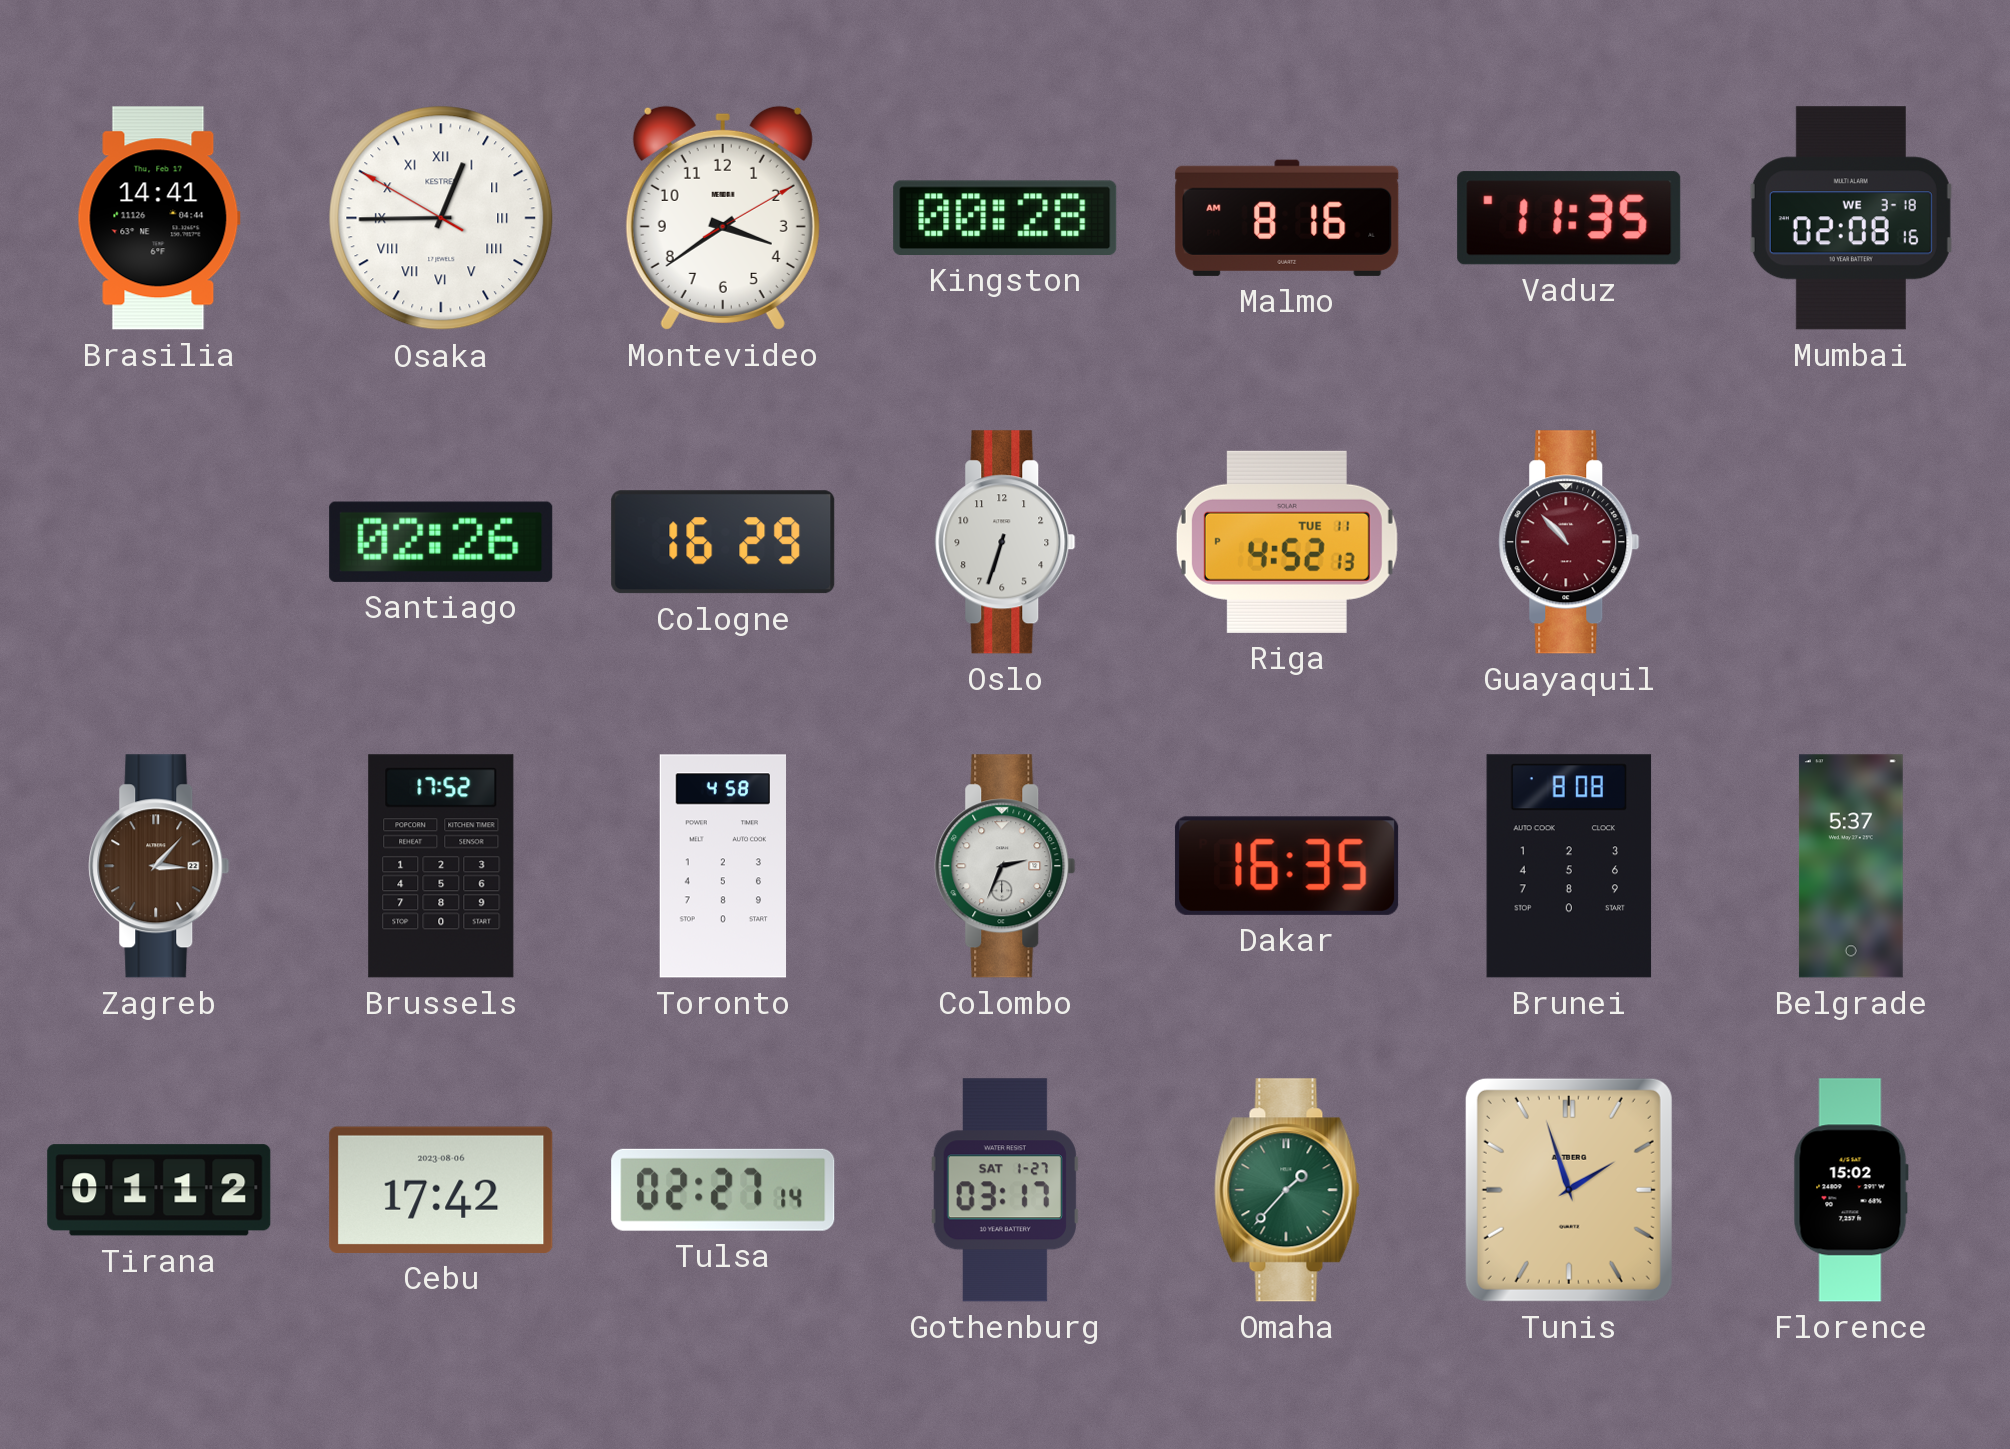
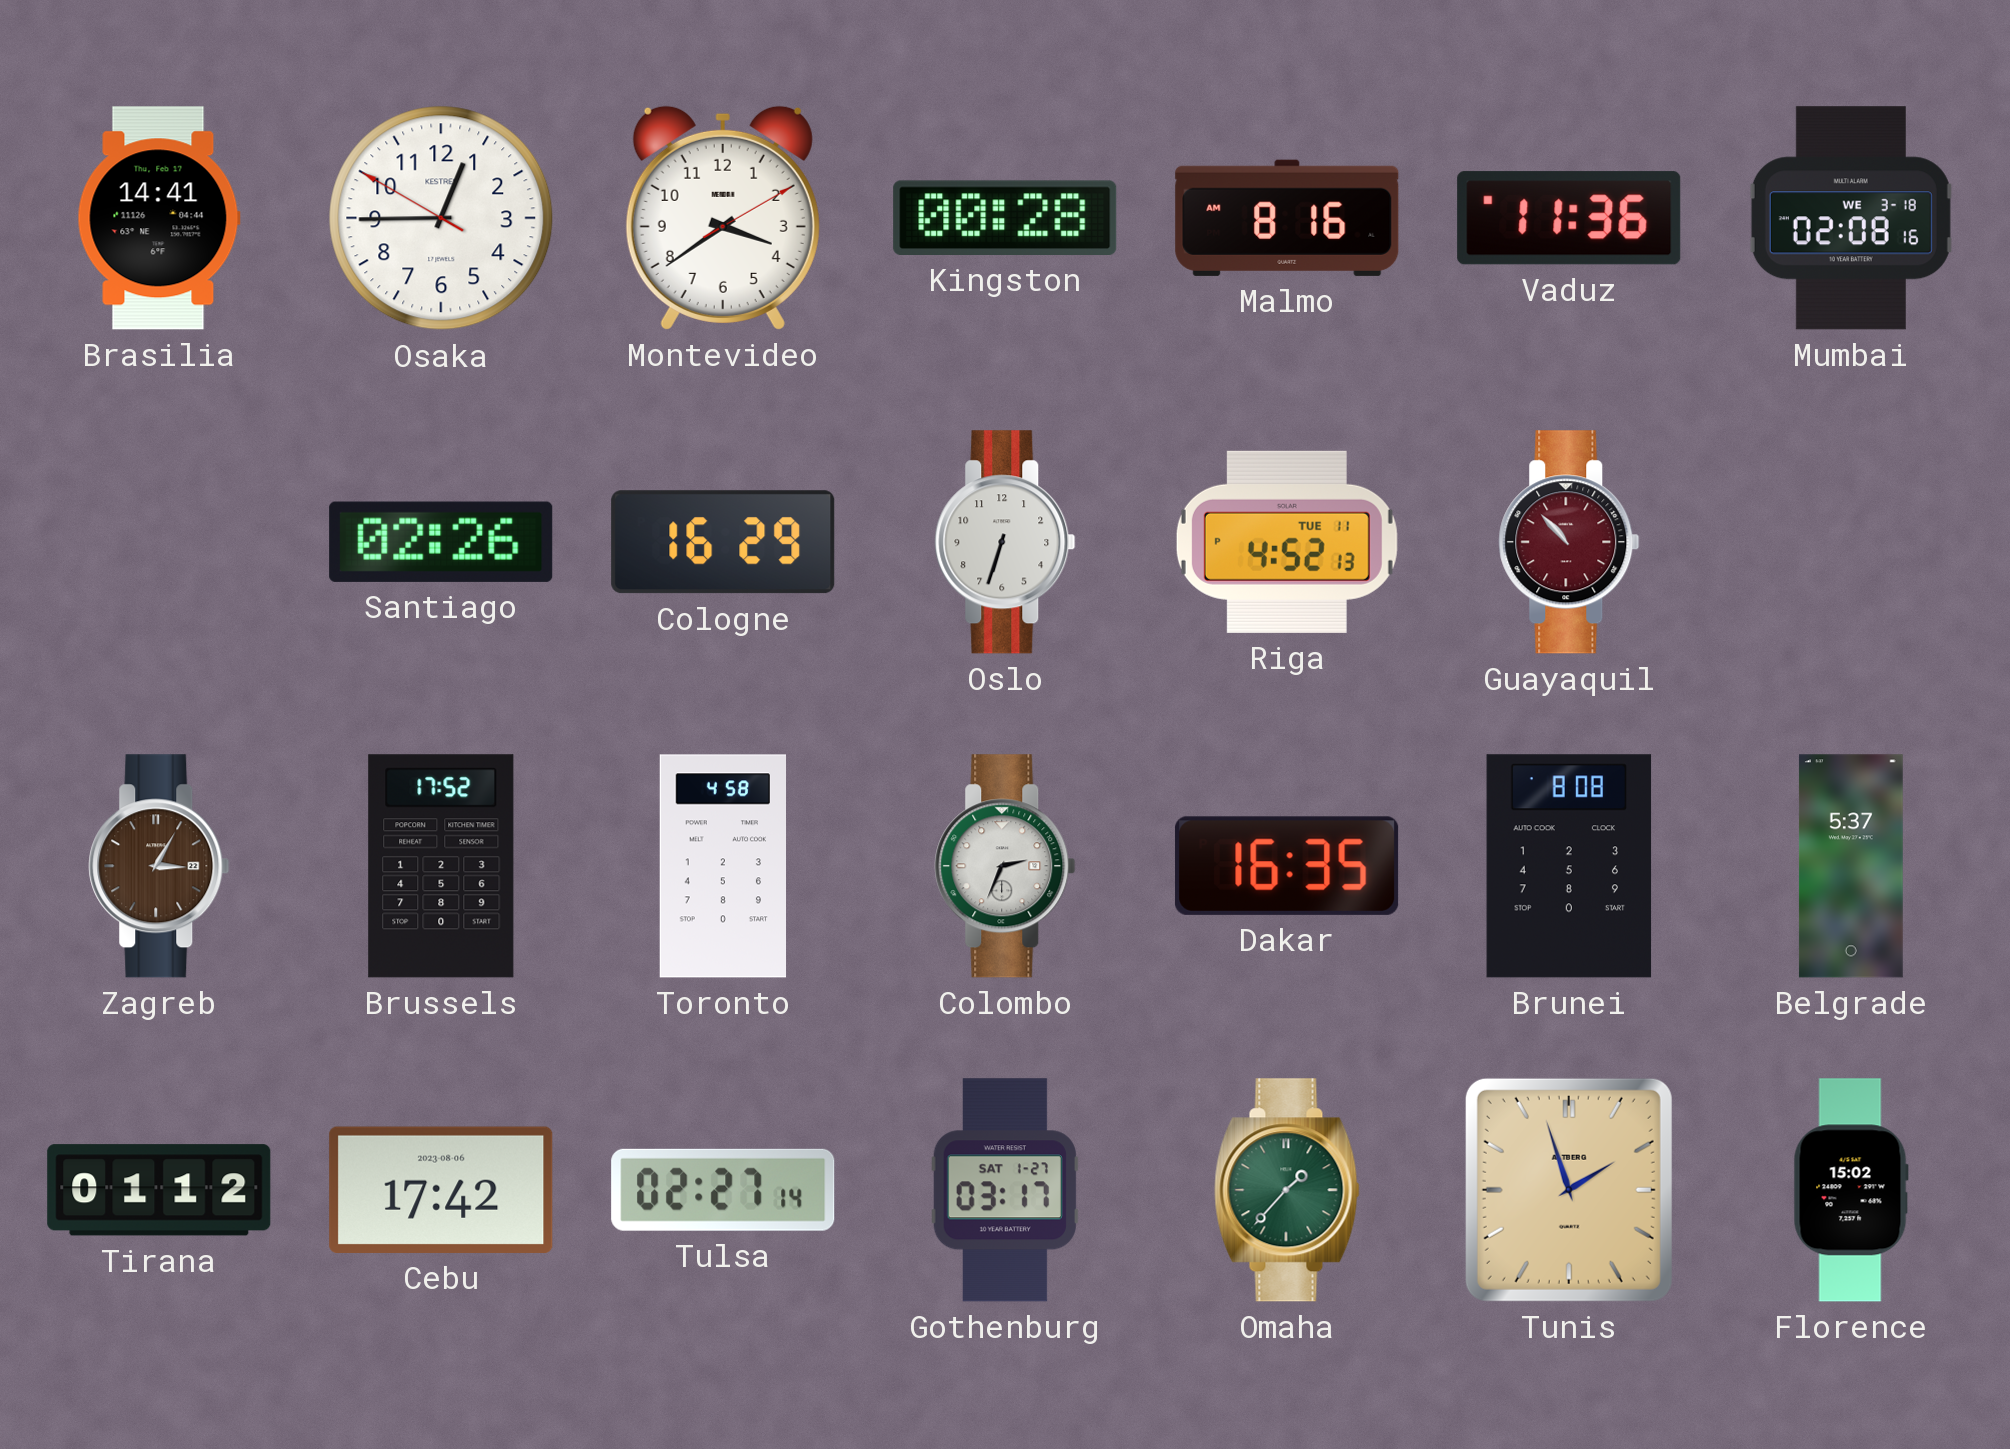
Osaka numerals: Roman -> Arabic (441, 218)
Vaduz: 11:35 -> 11:36 (1569, 218)
Zagreb: 3:07 -> 3:05 (159, 866)
